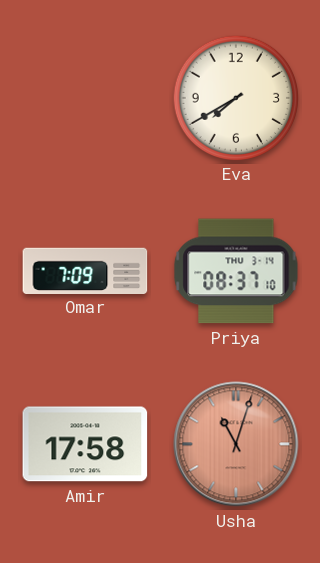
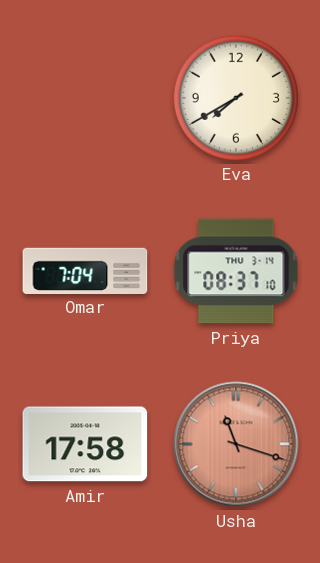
Omar: 7:09 -> 7:04 (85, 270)
Usha: 11:03 -> 11:18 (236, 444)
